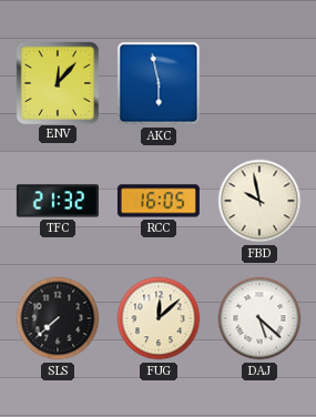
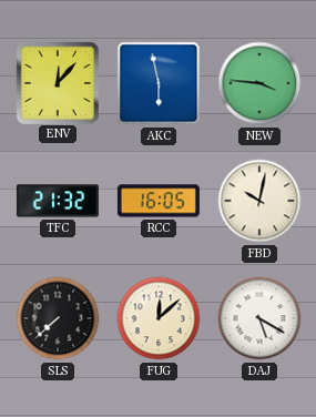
NEW: none -> 3:46 (259, 83)
FBD: 9:58 -> 10:02 (259, 201)
DAJ: 5:22 -> 5:20 (259, 318)
